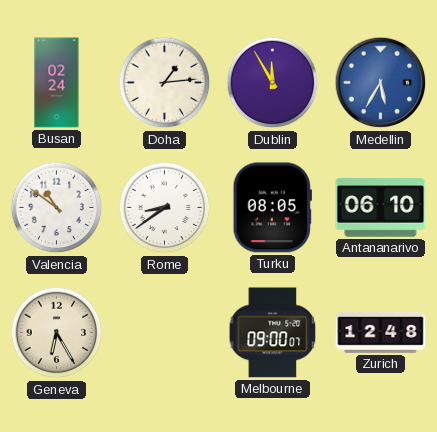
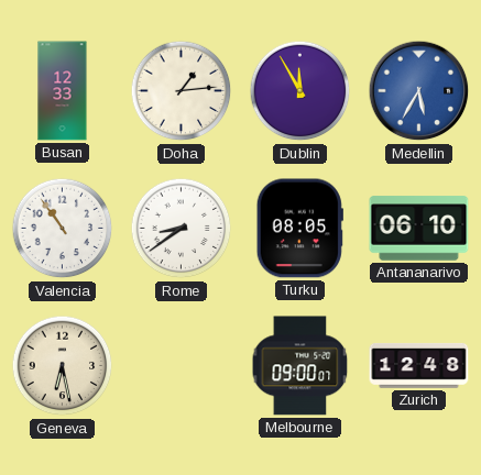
Busan: 02:24 -> 12:33 (63, 91)
Valencia: 10:51 -> 10:54 (63, 229)
Geneva: 6:25 -> 6:28 (63, 366)
